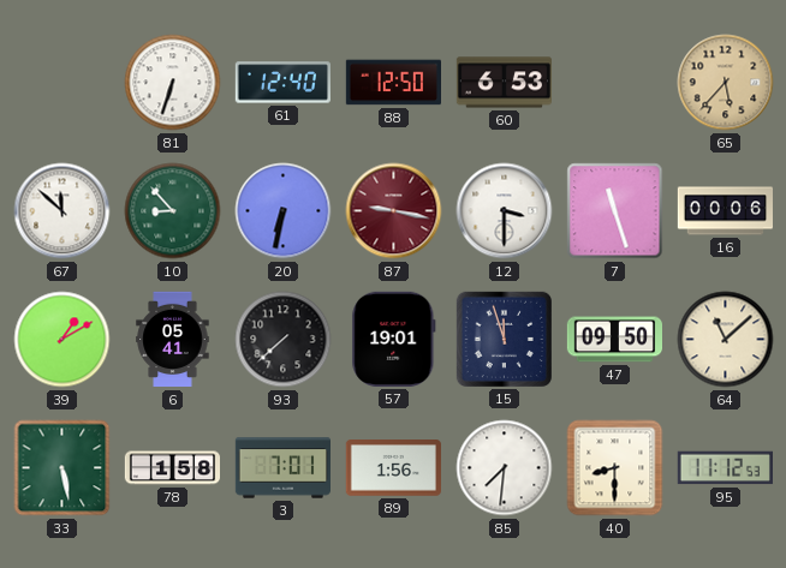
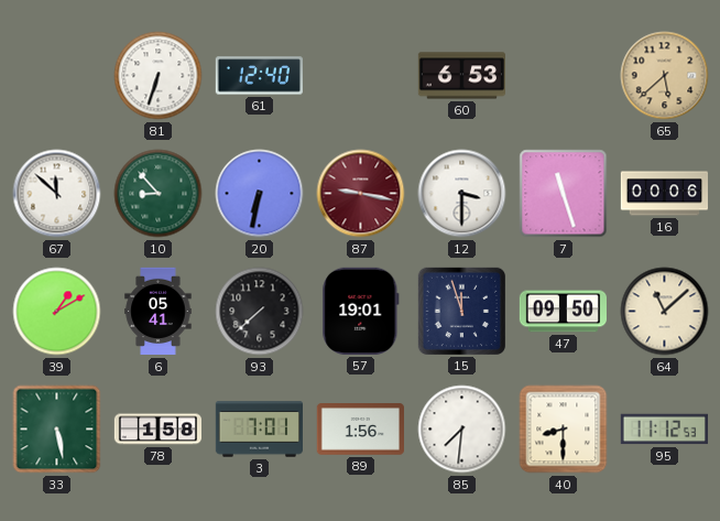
88: 12:50 -> none (393, 83)
65: 5:37 -> 5:38 (665, 76)
